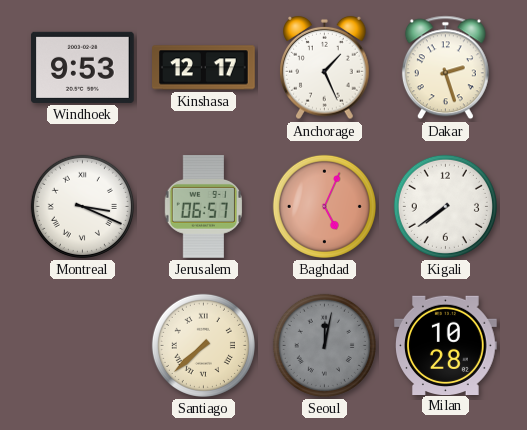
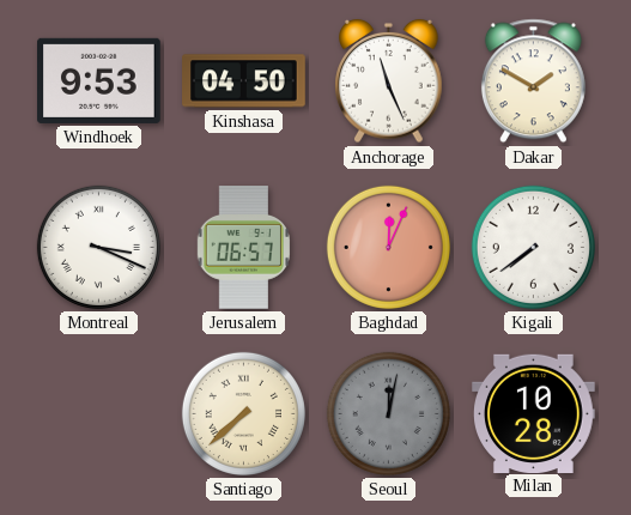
Kinshasa: 12:17 -> 04:50 (244, 81)
Anchorage: 1:26 -> 11:26 (389, 81)
Dakar: 2:27 -> 1:50 (533, 81)
Baghdad: 5:04 -> 12:04 (388, 247)
